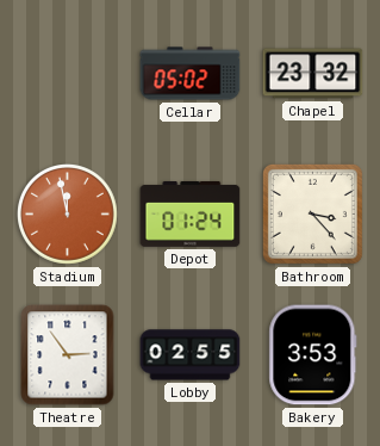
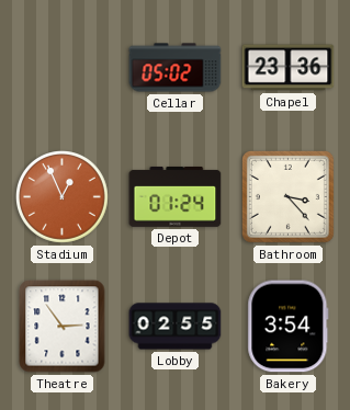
Chapel: 23:32 -> 23:36 (289, 68)
Stadium: 11:58 -> 12:56 (63, 197)
Bakery: 3:53 -> 3:54 (289, 327)
